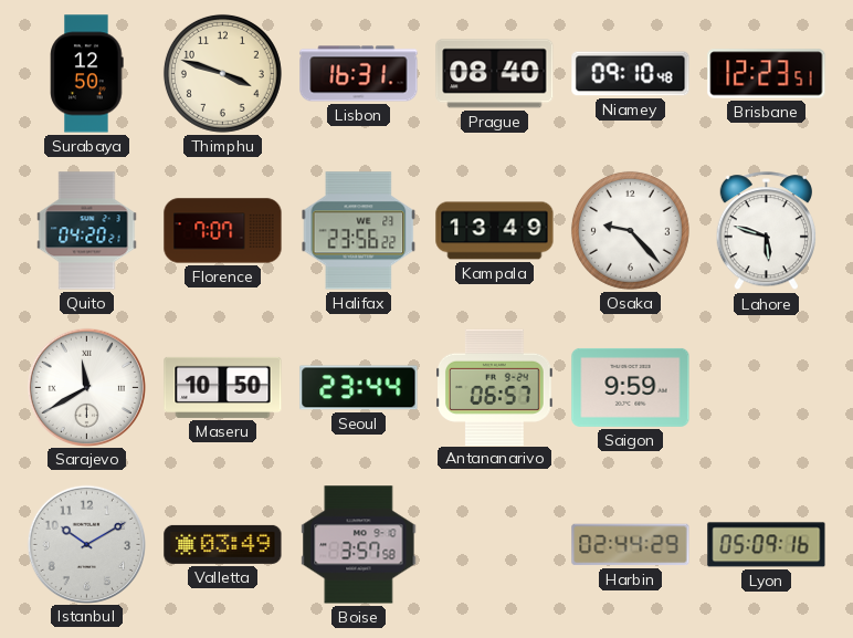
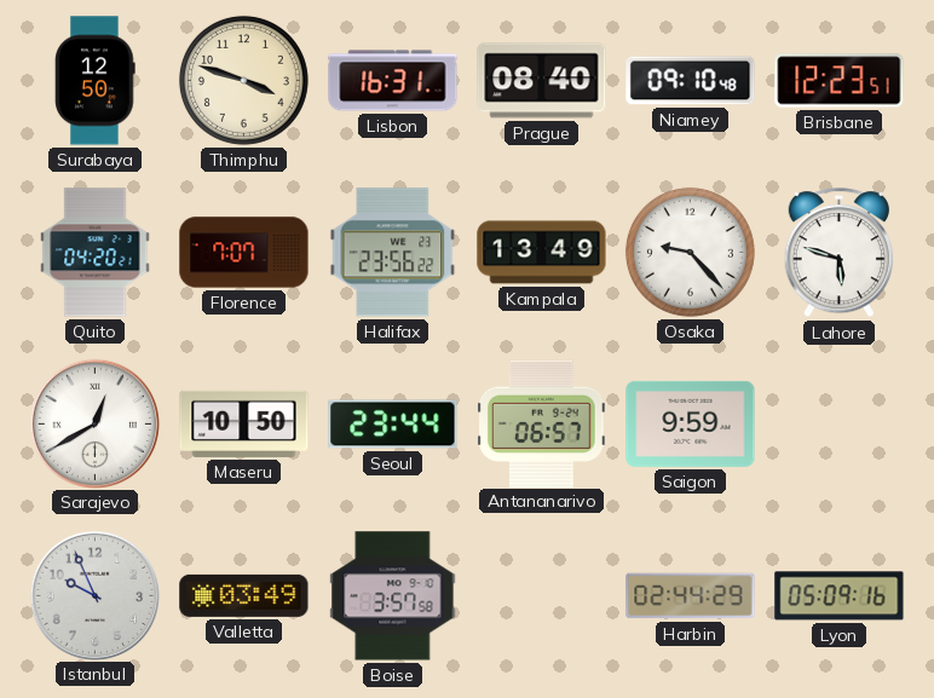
Sarajevo: 11:40 -> 12:40 (94, 423)
Istanbul: 10:10 -> 9:56 (94, 595)
